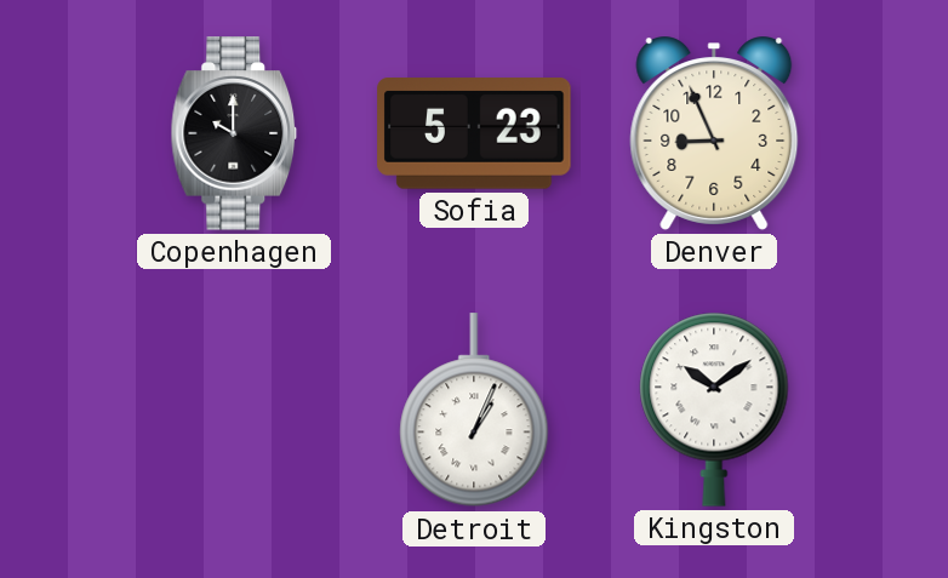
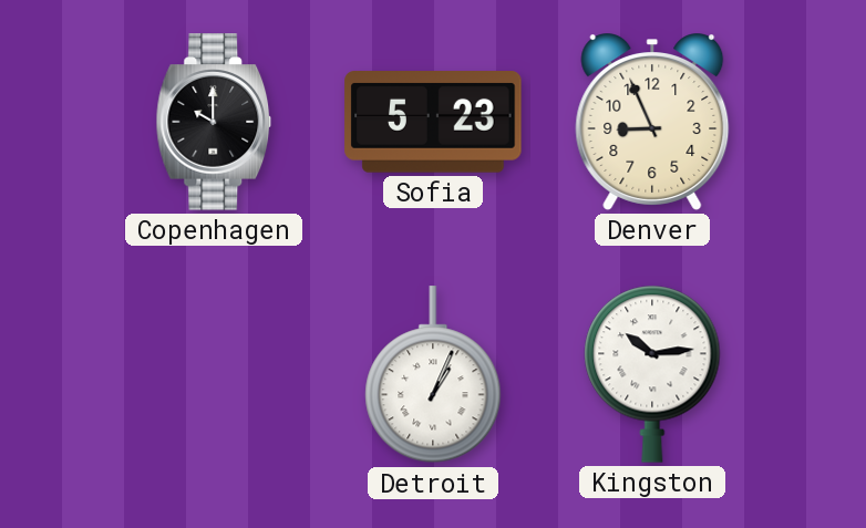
Kingston: 10:09 -> 10:14 (652, 374)
